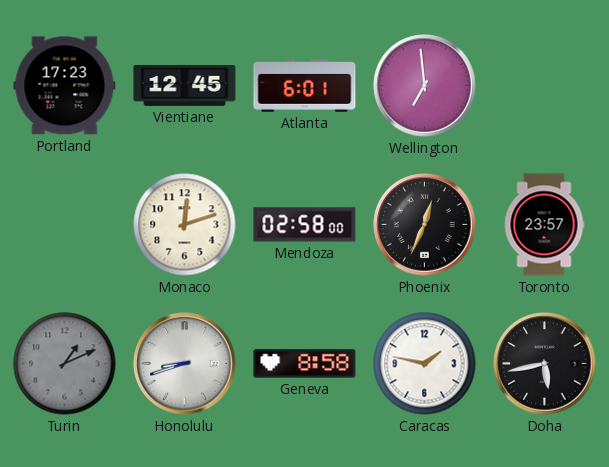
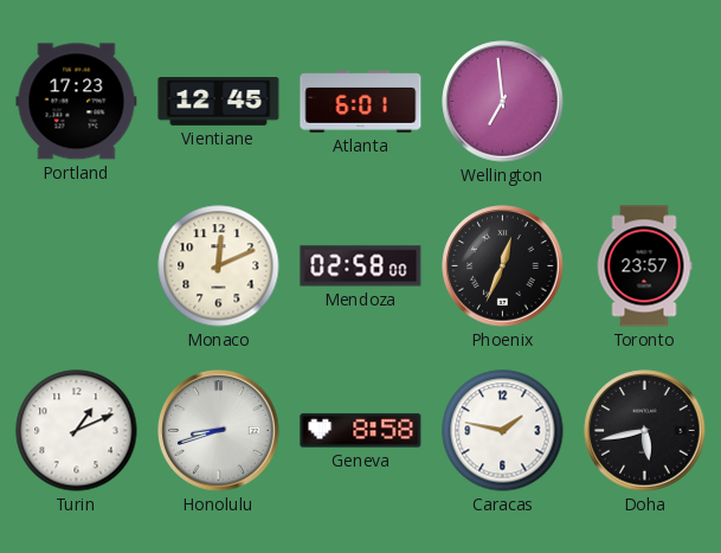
Monaco: 12:12 -> 12:11 (219, 266)
Turin dial: grey -> white (77, 431)
